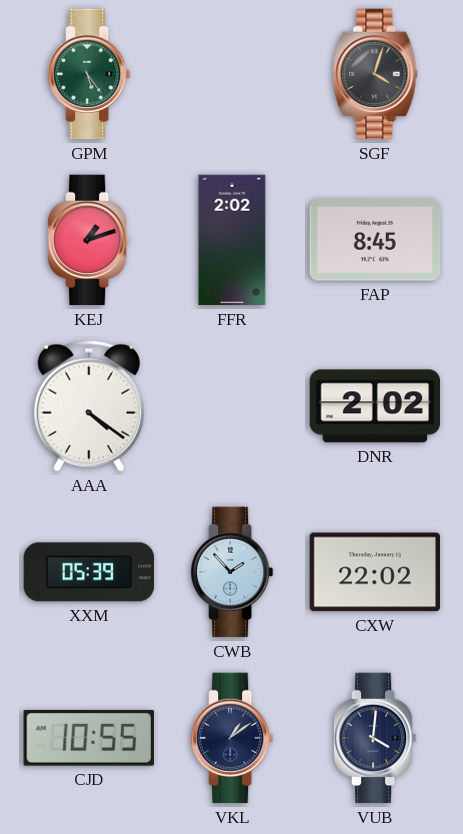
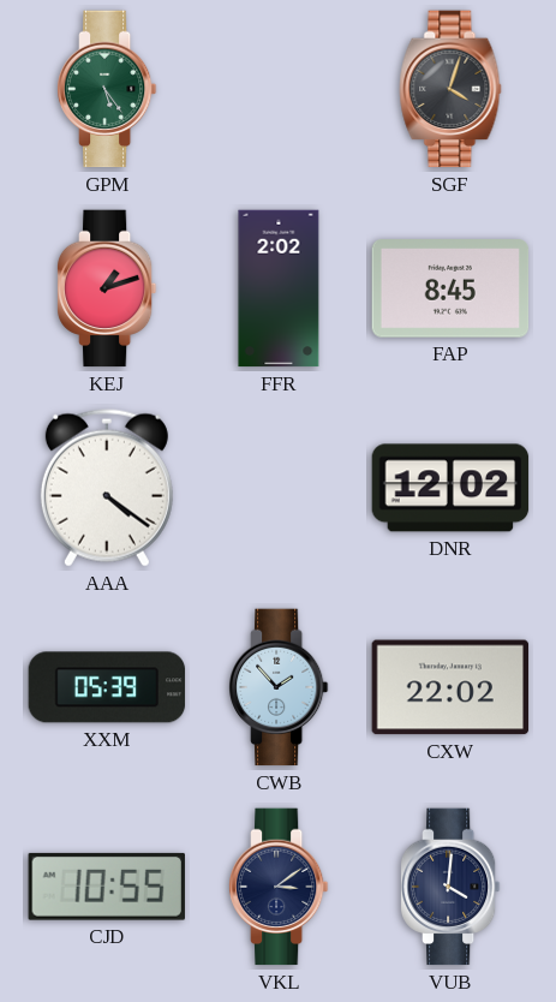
DNR: 2:02 -> 12:02 (450, 488)
VKL: 1:09 -> 3:09 (279, 887)
